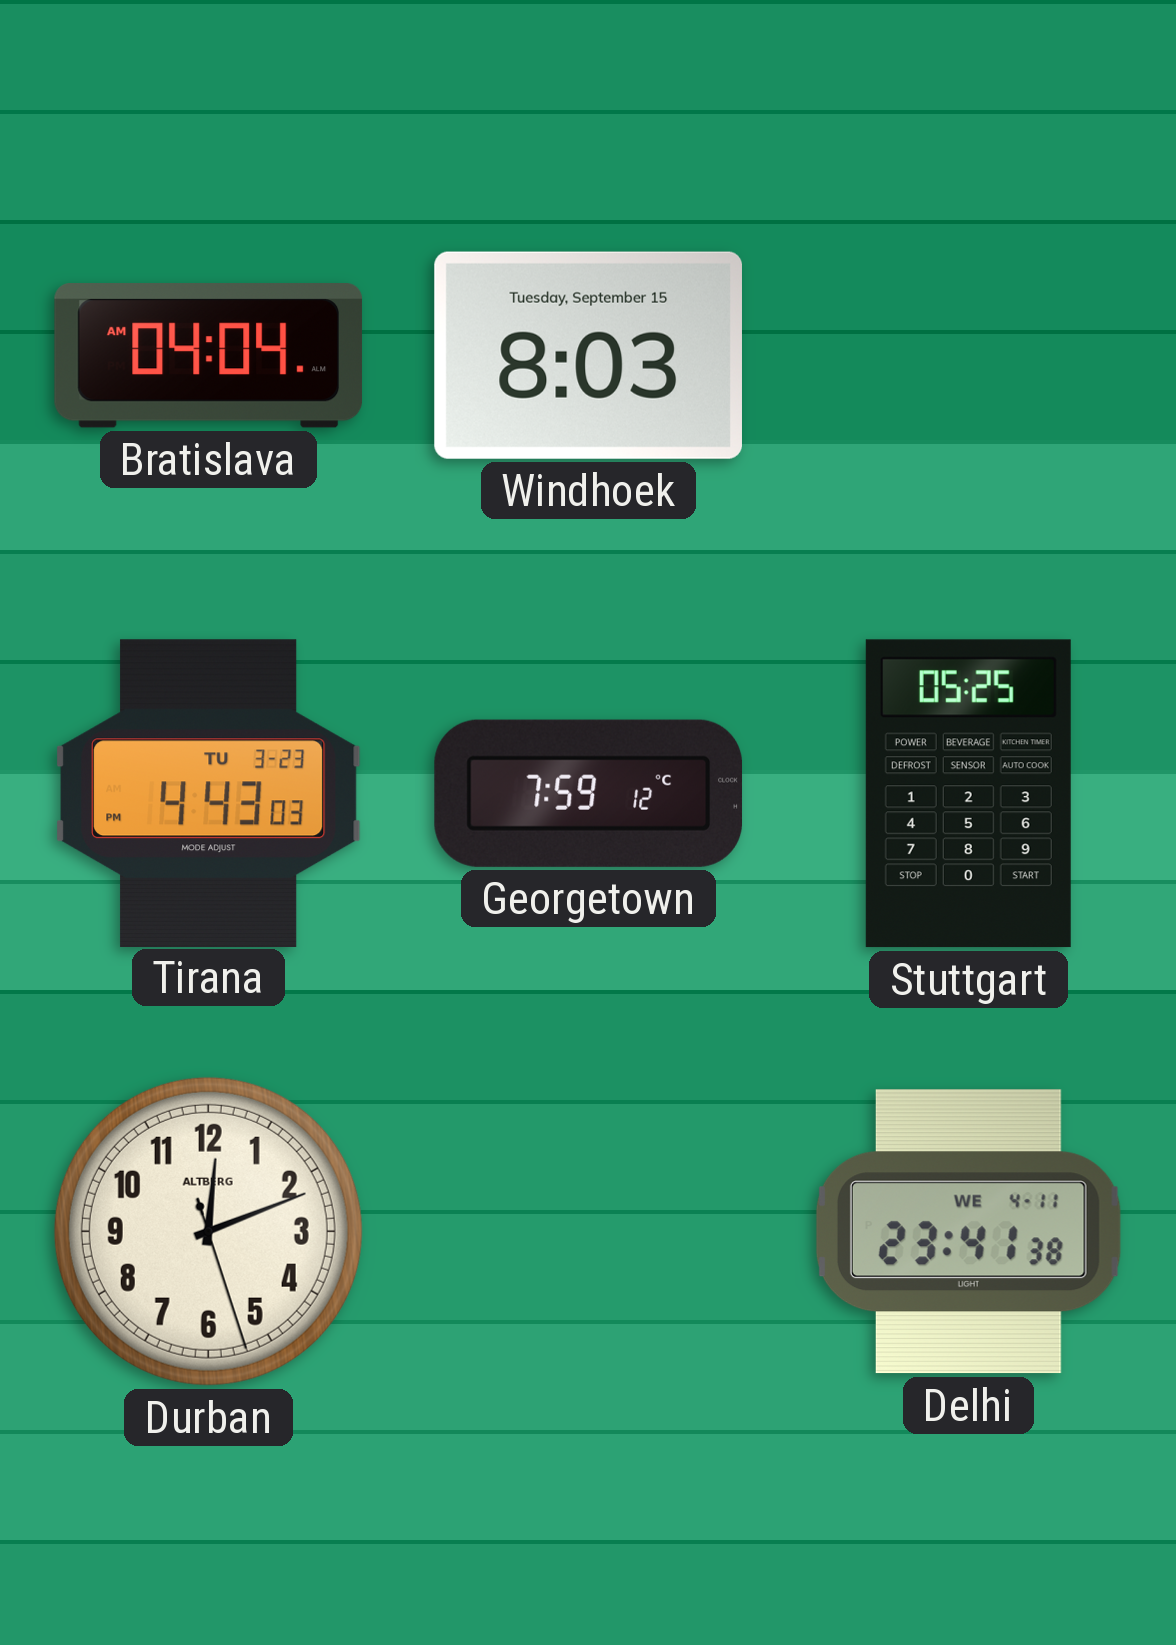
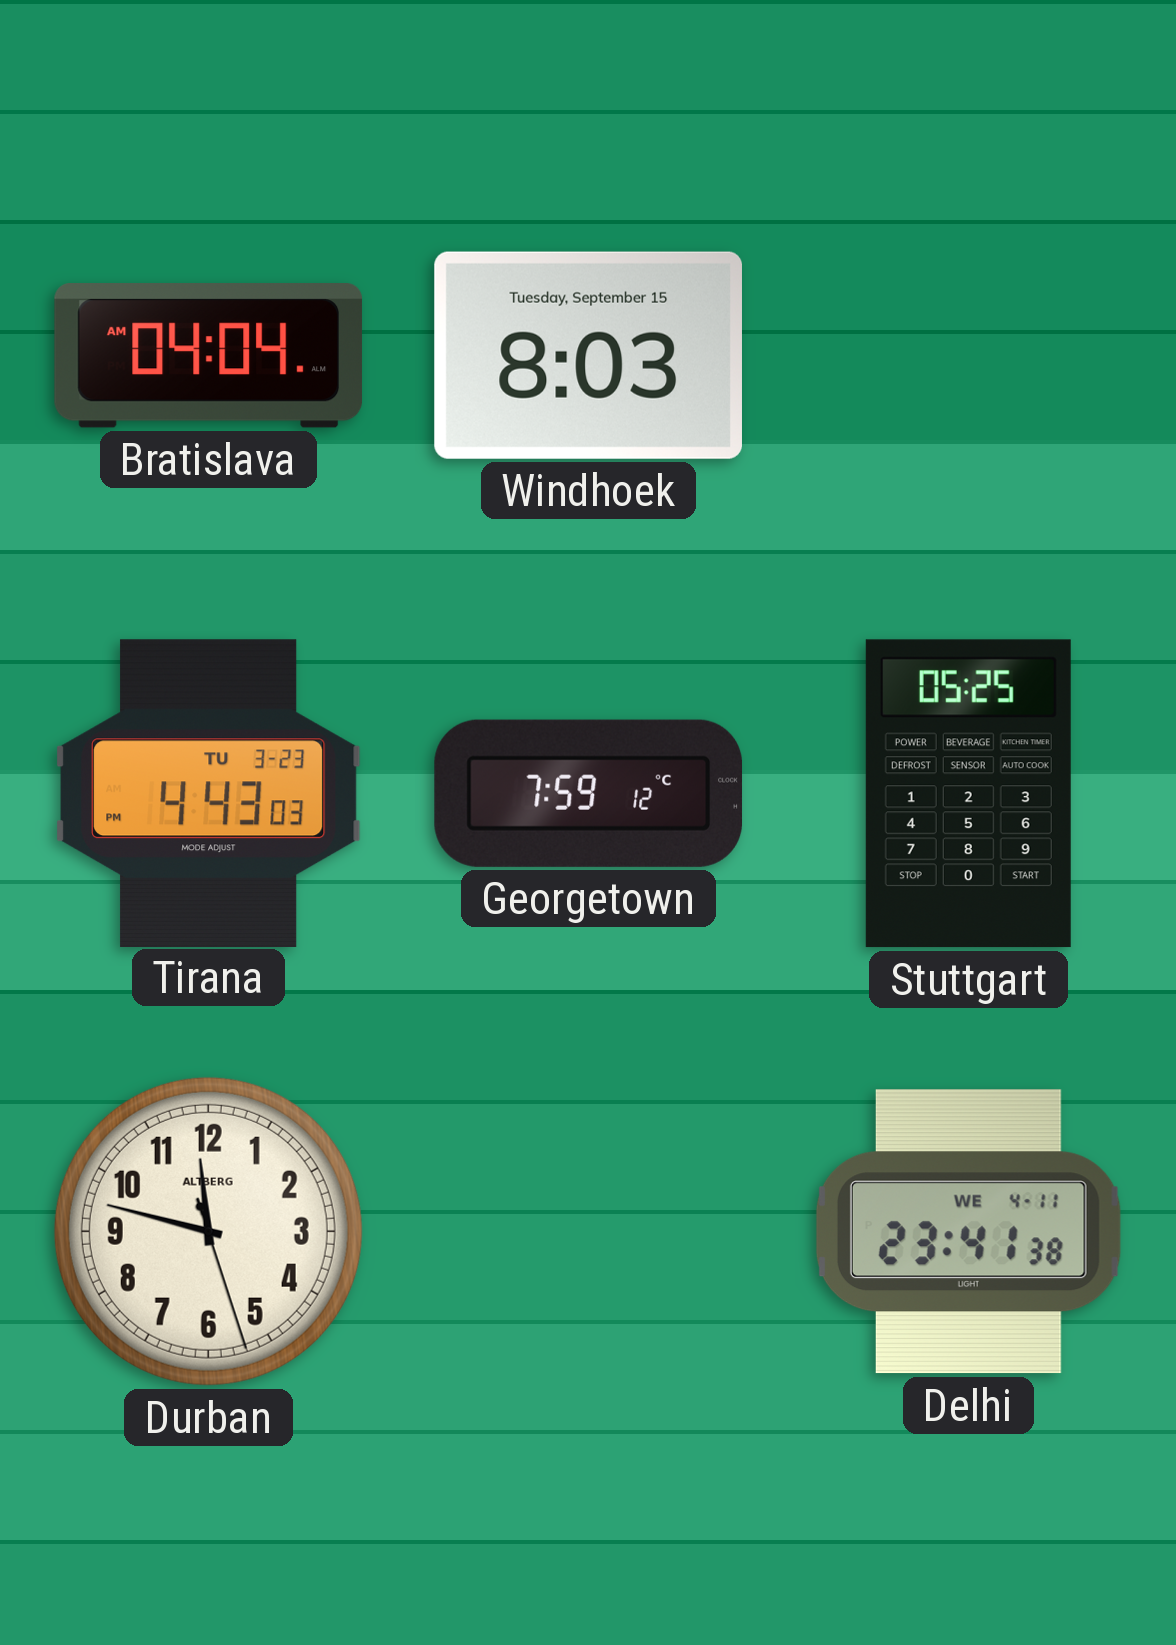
Durban: 12:11 -> 11:47 (208, 1231)
